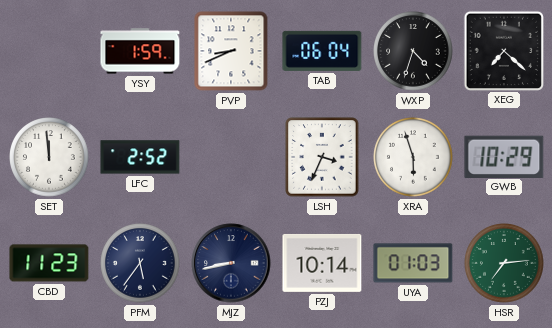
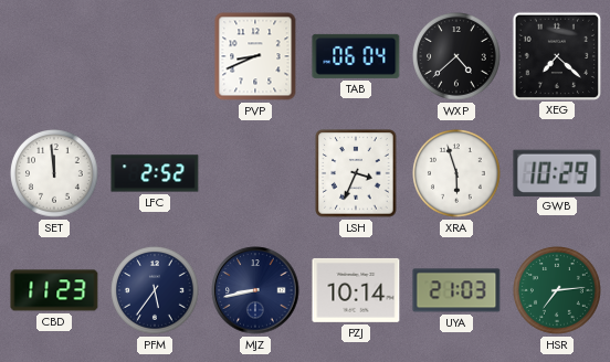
YSY: 1:59 -> none (140, 51)
WXP: 4:33 -> 4:38 (456, 56)
UYA: 01:03 -> 21:03 (456, 290)
